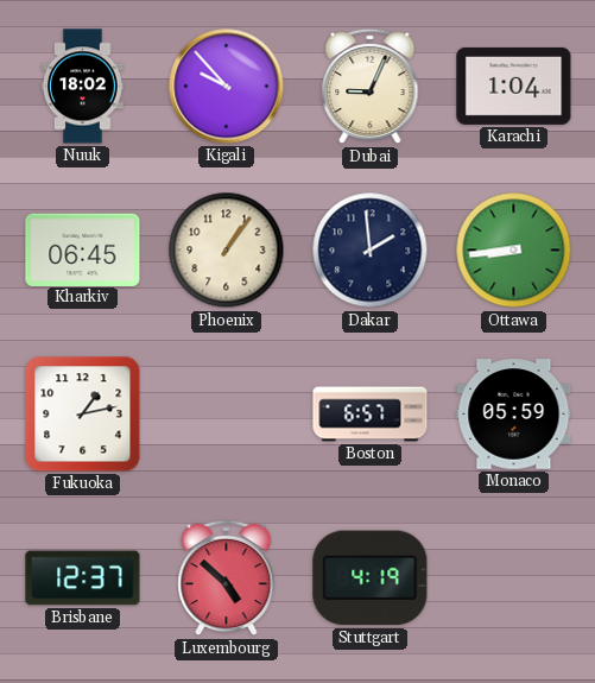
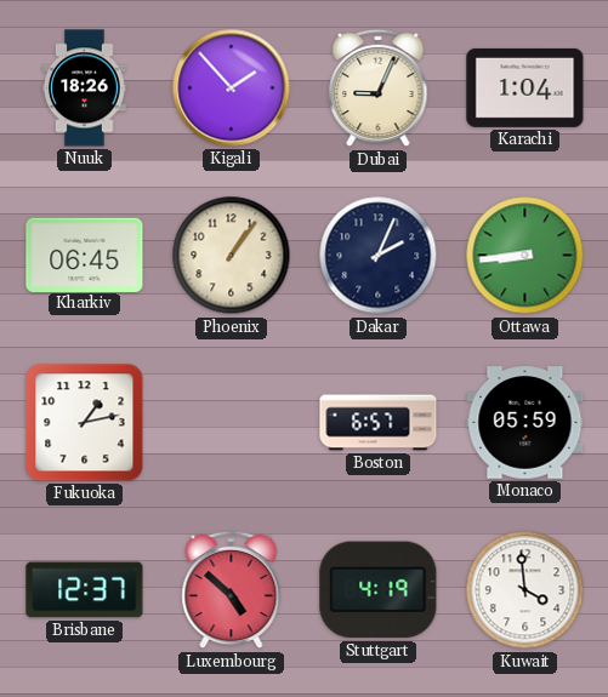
Nuuk: 18:02 -> 18:26 (85, 88)
Kigali: 9:53 -> 1:53 (232, 88)
Dakar: 1:59 -> 2:04 (379, 256)
Kuwait: none -> 3:59 (525, 590)
